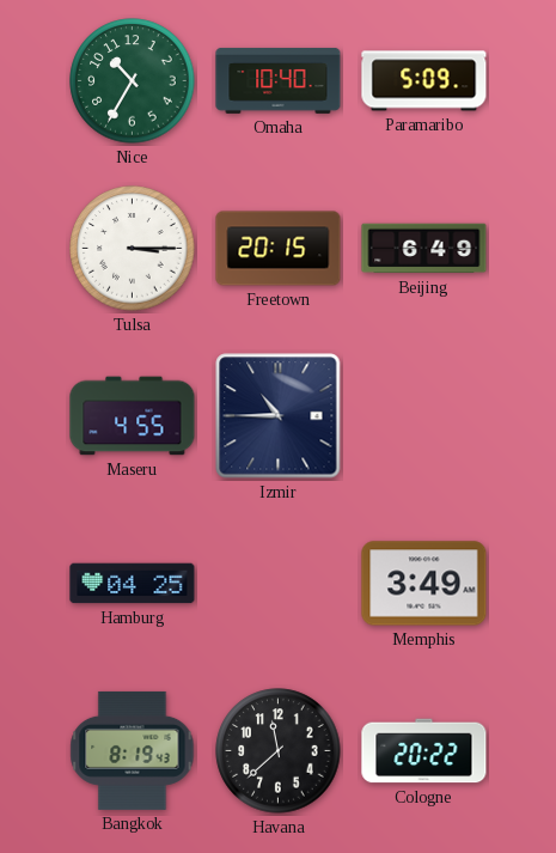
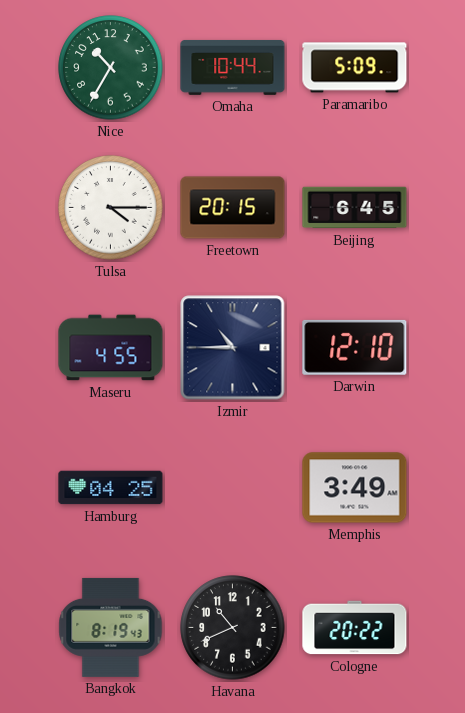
Omaha: 10:40 -> 10:44 (233, 67)
Tulsa: 3:15 -> 4:15 (111, 208)
Beijing: 6:49 -> 6:45 (355, 208)
Darwin: none -> 12:10 (355, 347)
Havana: 11:38 -> 10:41 (233, 628)
